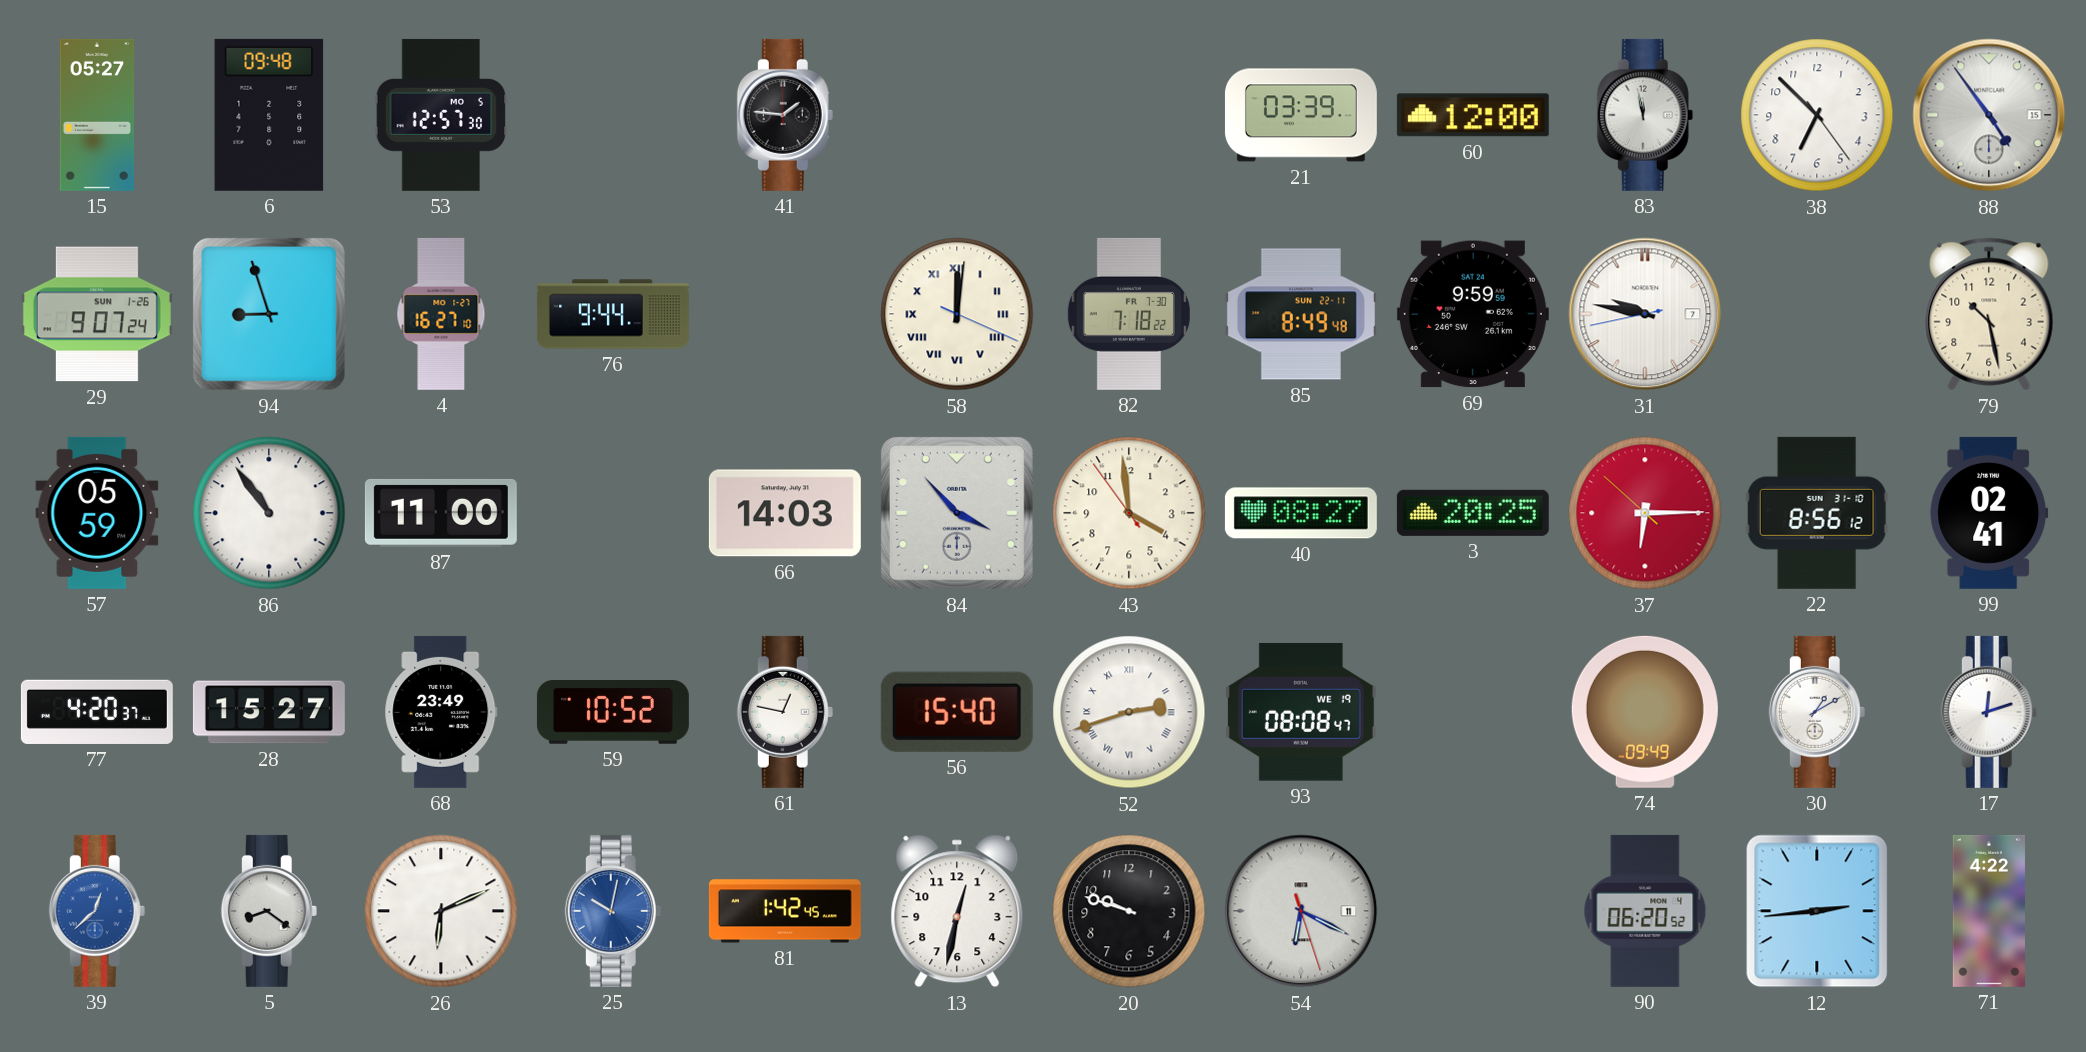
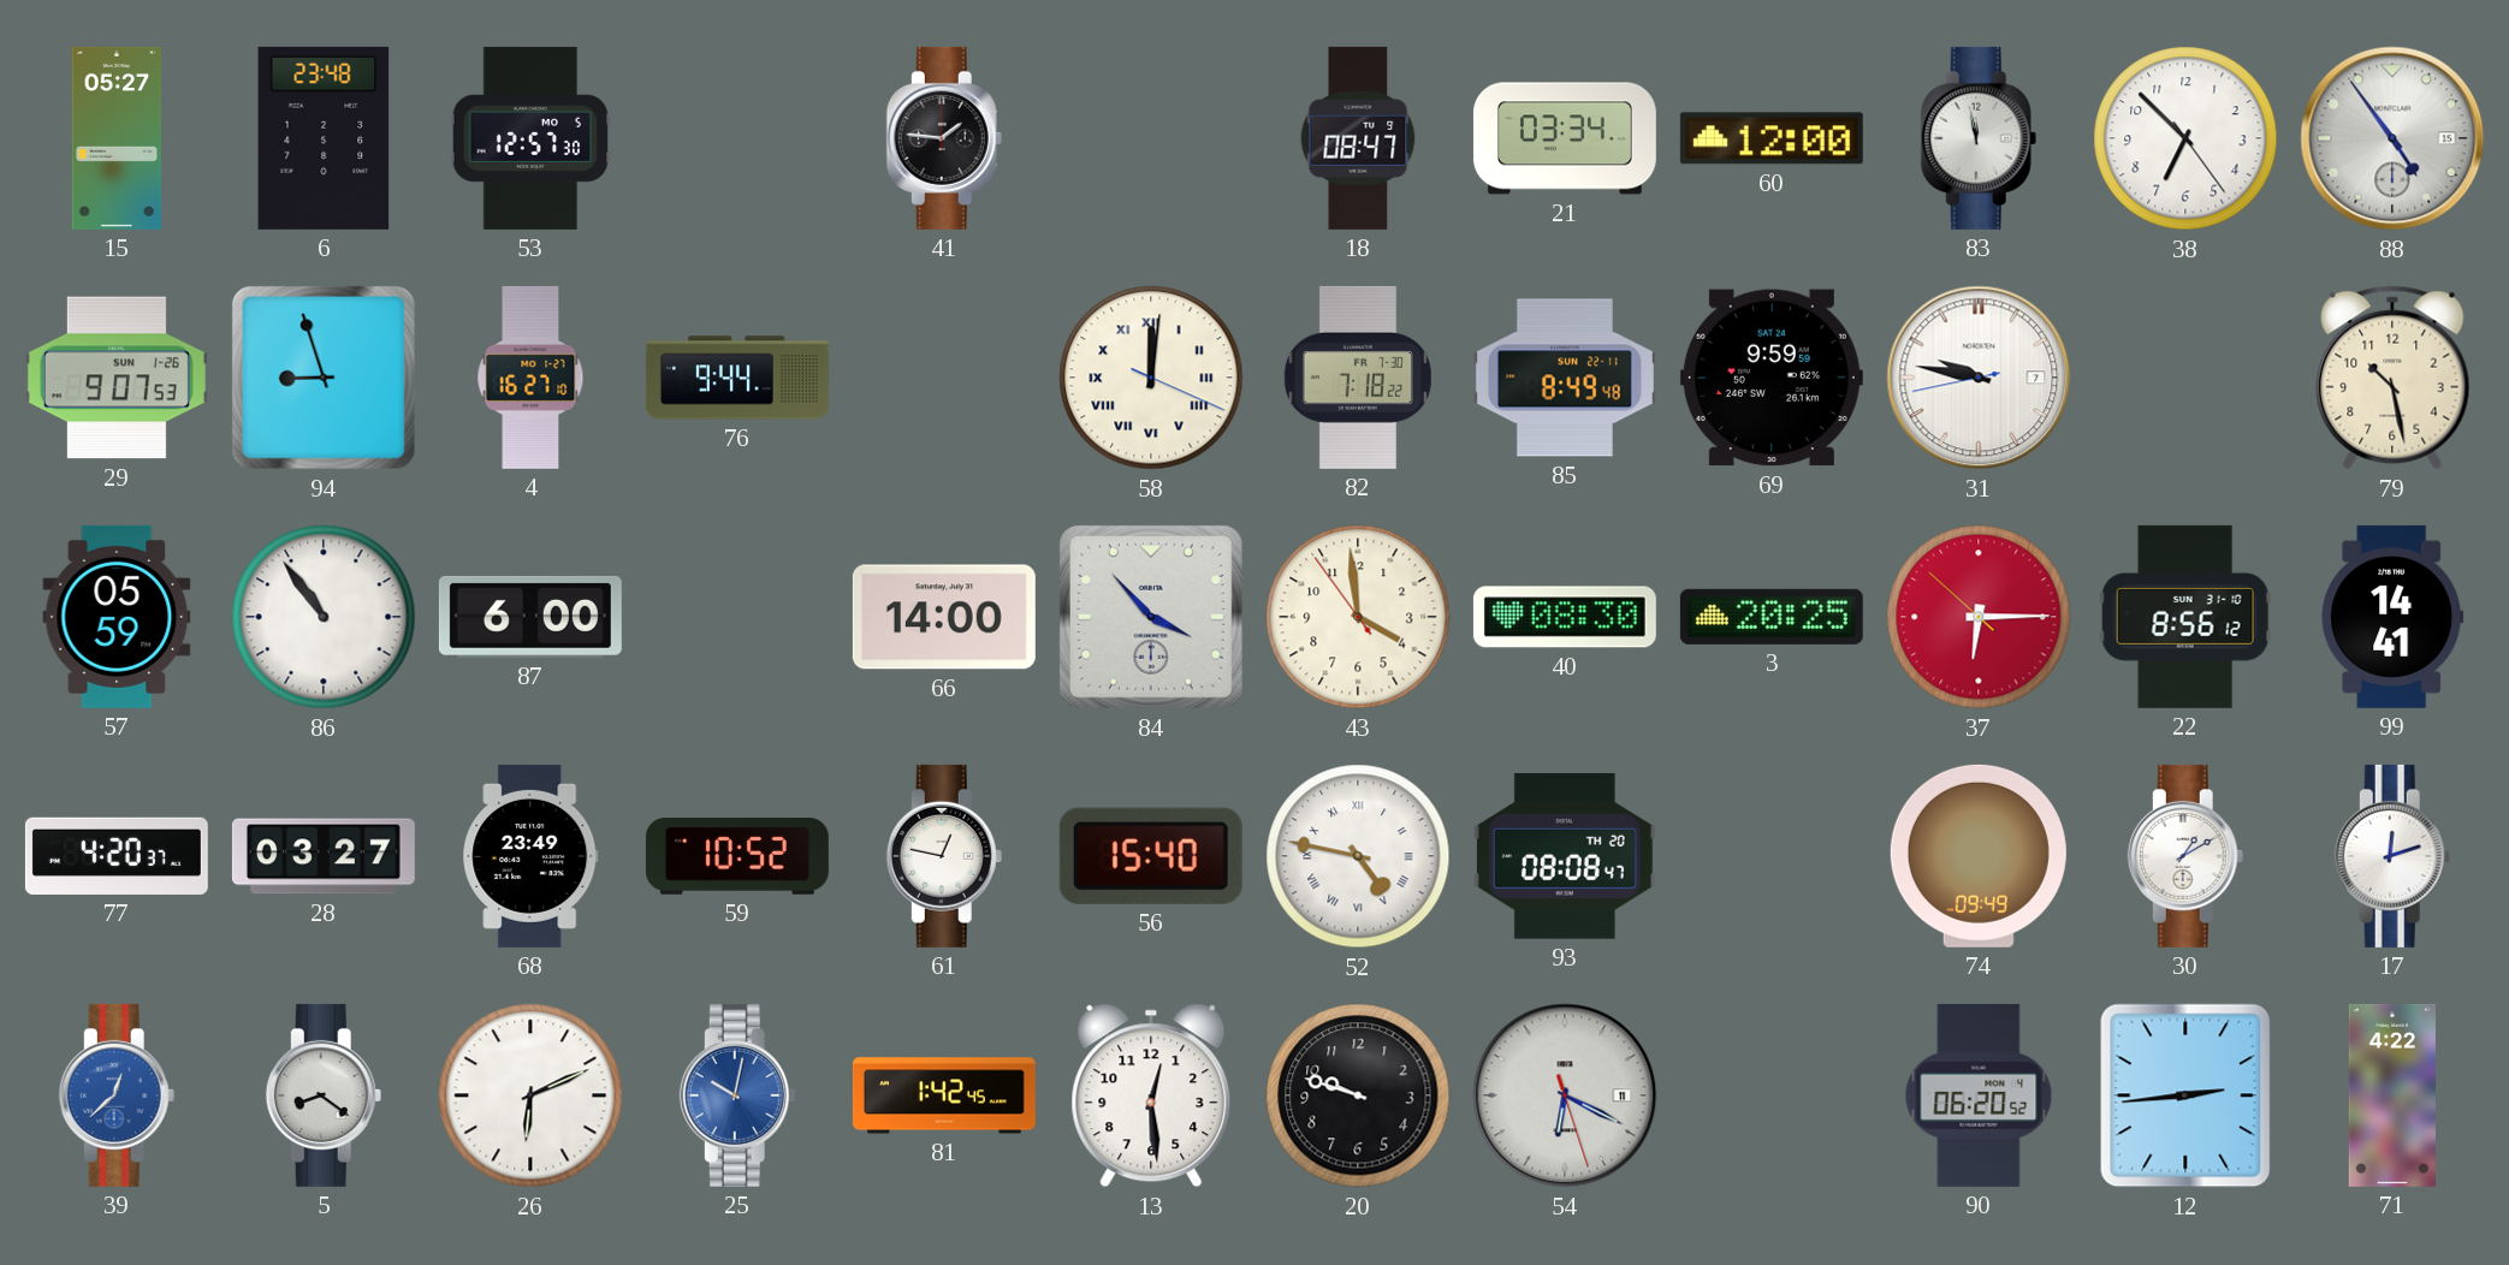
6: 09:48 -> 23:48 (324, 138)
18: none -> 08:47 (1358, 138)
21: 03:39 -> 03:34 (1565, 138)
29: 9:07:24 -> 9:07:53 (117, 378)
87: 11:00 -> 6:00 (530, 617)
66: 14:03 -> 14:00 (944, 617)
40: 08:27 -> 08:30 (1565, 617)
99: 02:41 -> 14:41 (2392, 617)
28: 15:27 -> 03:27 (324, 856)
52: 2:42 -> 4:47 (1358, 856)
93 date: WE 19 -> TH 20 (1565, 856)
13: 12:32 -> 12:29 (1151, 1095)
